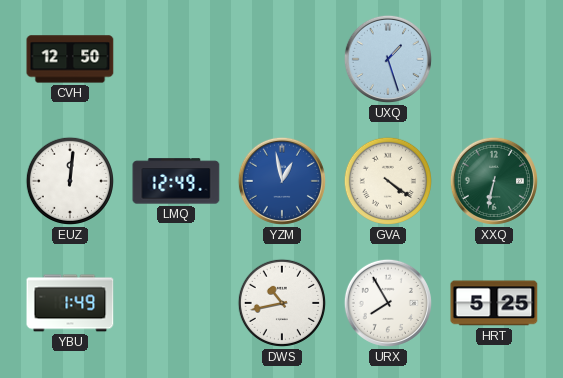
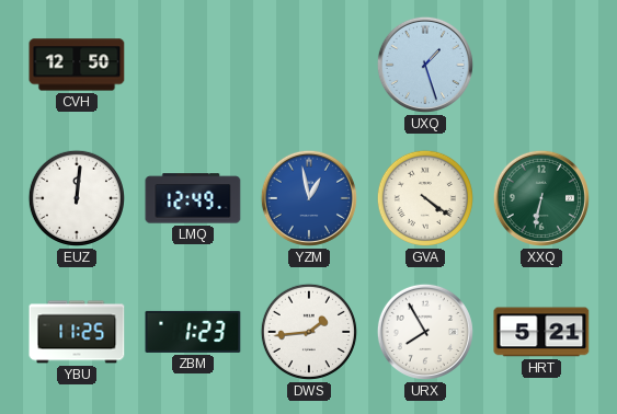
YBU: 1:49 -> 11:25 (77, 332)
ZBM: none -> 1:23 (193, 332)
DWS: 10:43 -> 1:44 (309, 332)
HRT: 5:25 -> 5:21 (541, 332)
